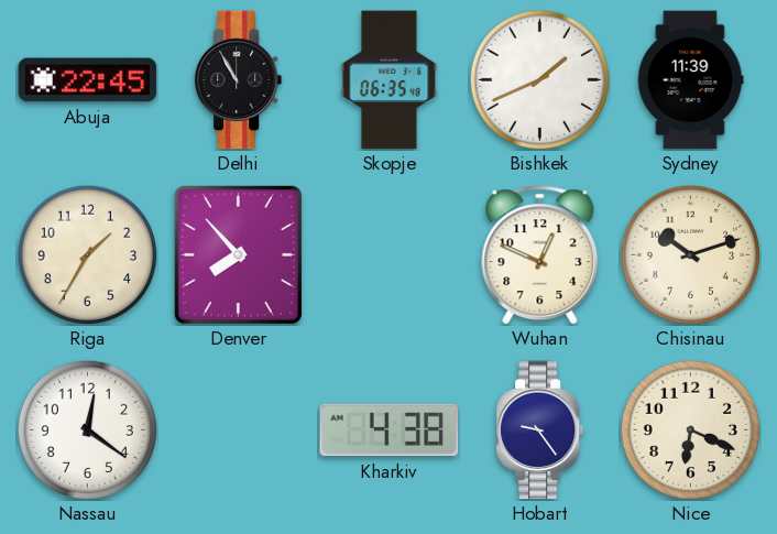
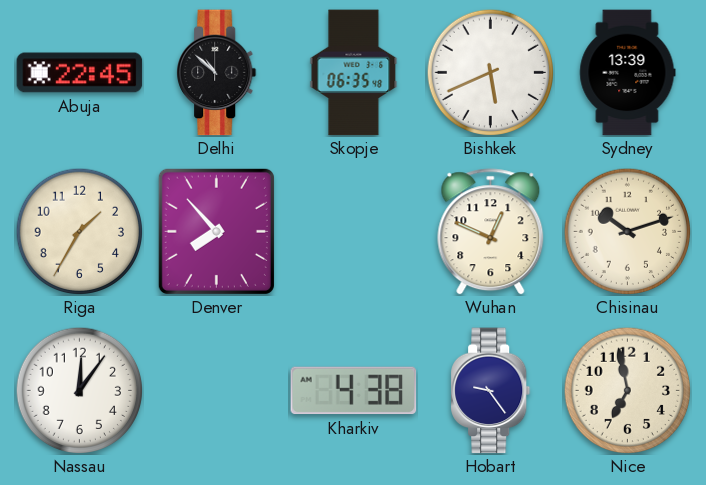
Delhi: 10:55 -> 10:52 (217, 73)
Bishkek: 1:41 -> 5:41 (490, 72)
Sydney: 11:39 -> 13:39 (628, 73)
Nassau: 12:21 -> 12:06 (79, 390)
Nice: 6:19 -> 6:58 (627, 390)
